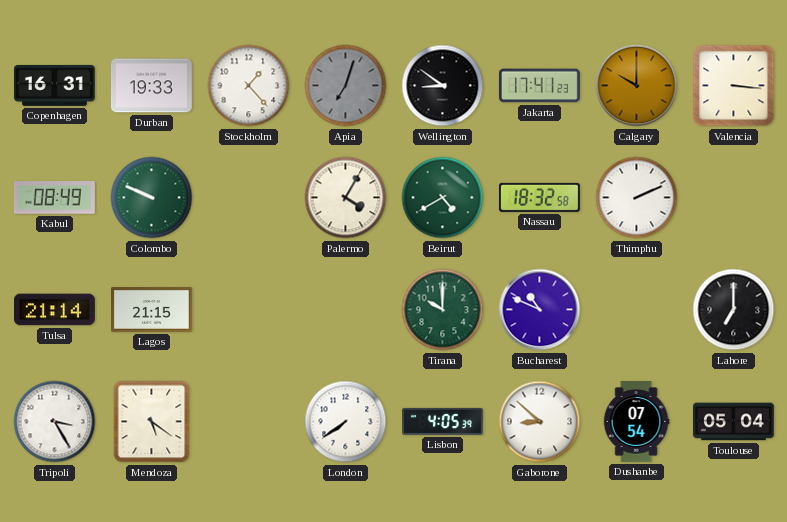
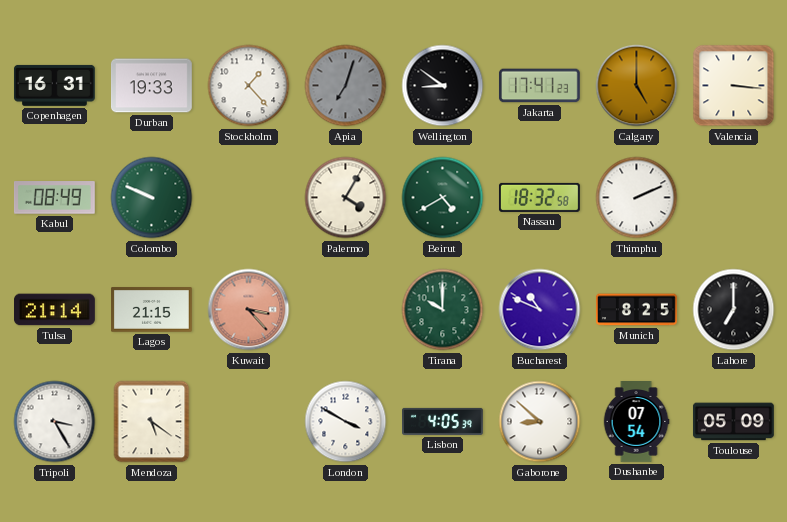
Calgary: 10:00 -> 5:00 (637, 86)
Kuwait: none -> 3:23 (249, 310)
Munich: none -> 8:25 (637, 310)
London: 7:39 -> 3:50 (346, 422)
Toulouse: 05:04 -> 05:09 (733, 422)
